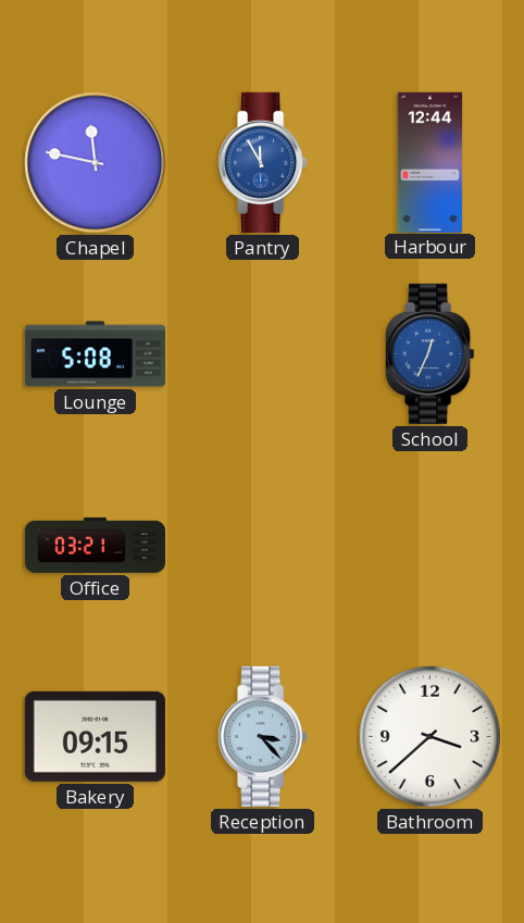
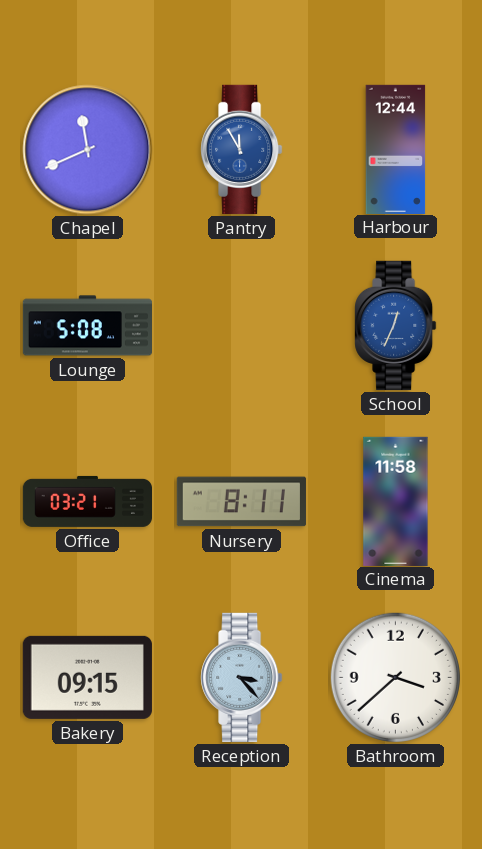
Chapel: 11:47 -> 11:41 (88, 150)
Nursery: none -> 8:11 (241, 502)
Cinema: none -> 11:58 (396, 501)
